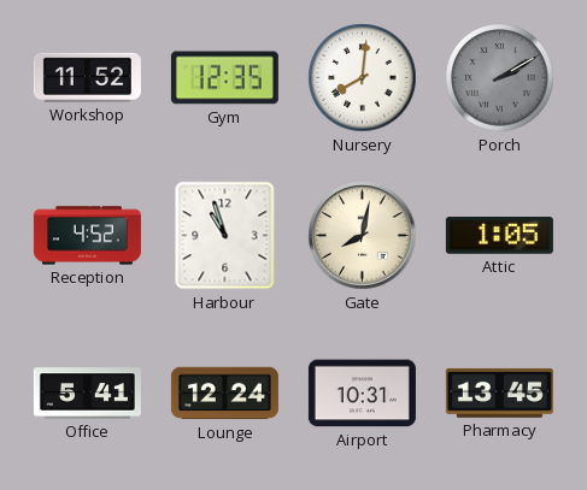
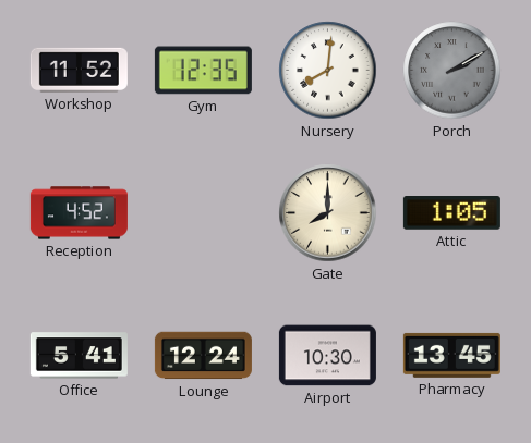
Harbour: 10:57 -> none (225, 236)
Gate: 8:02 -> 8:00 (328, 213)
Airport: 10:31 -> 10:30 (327, 356)
